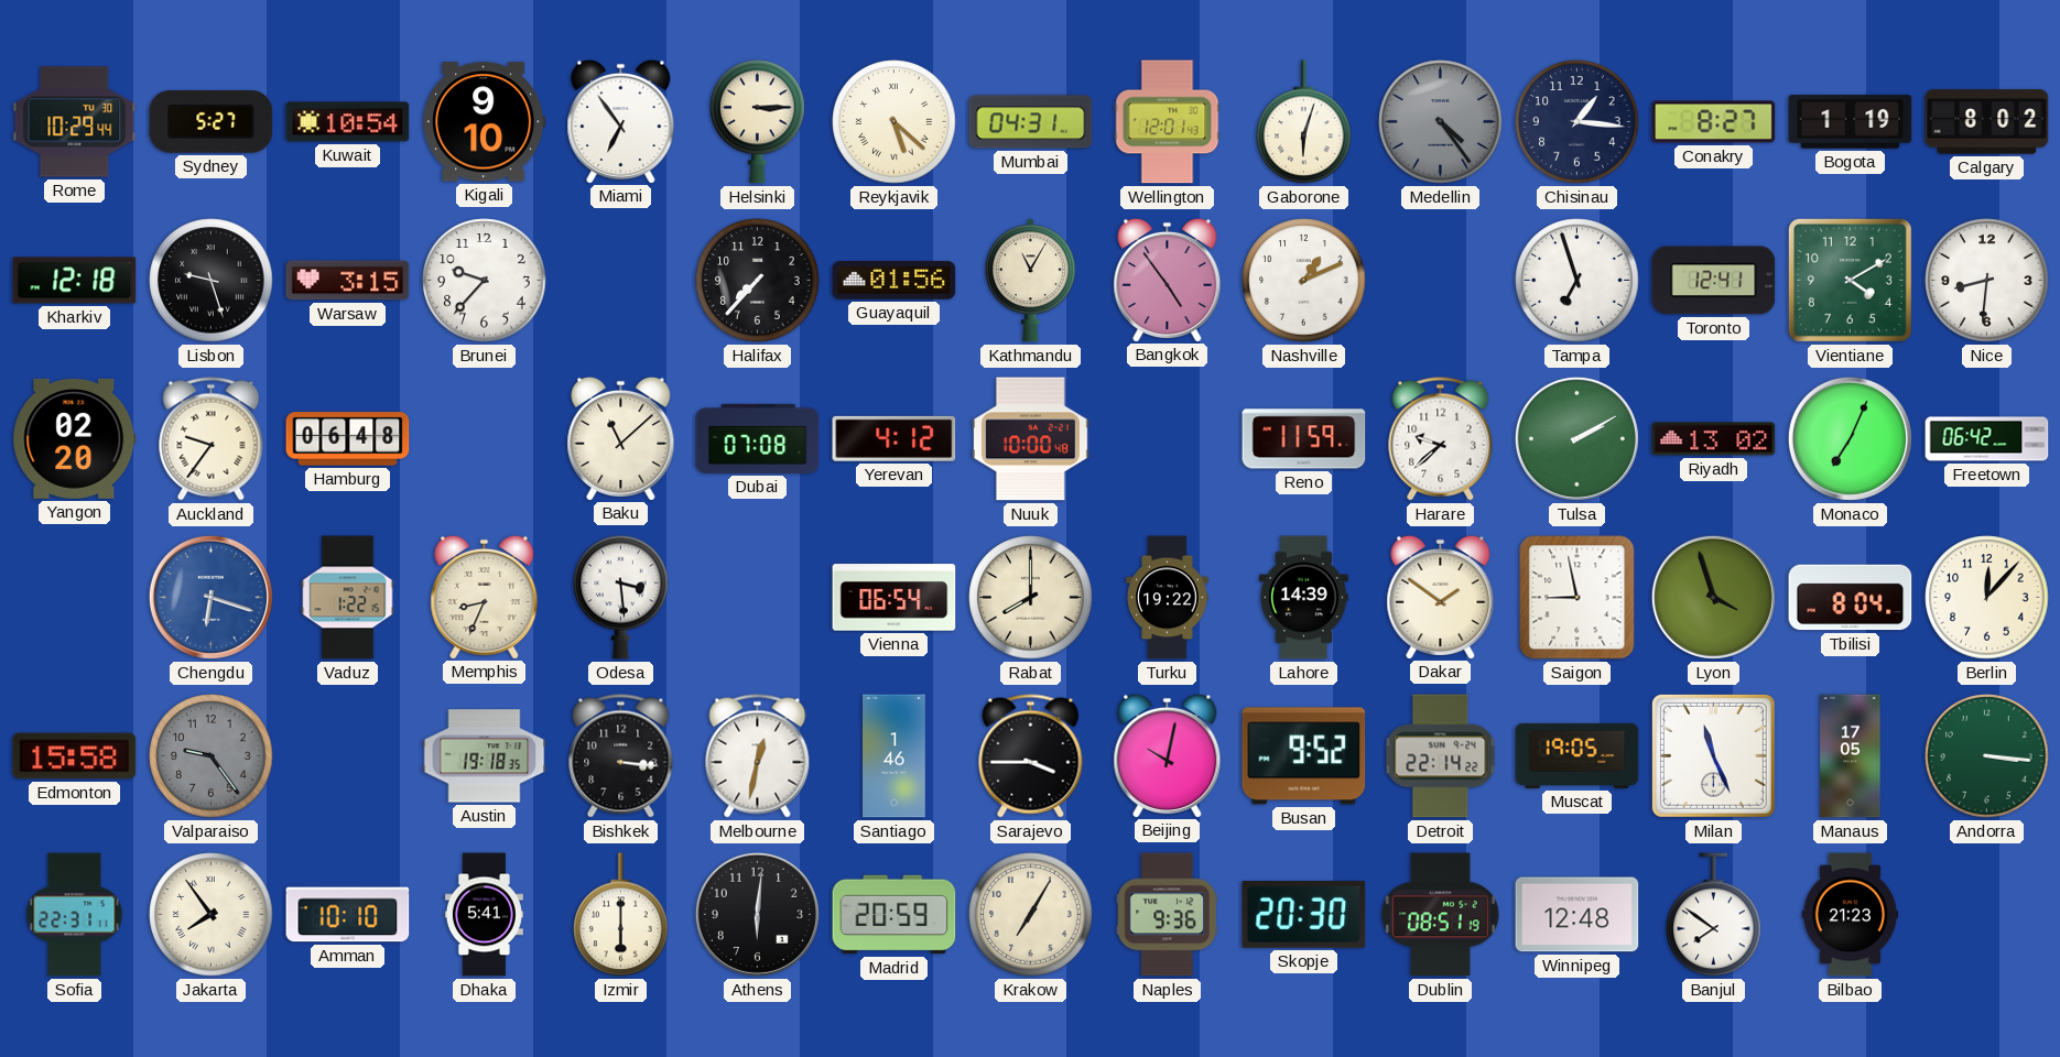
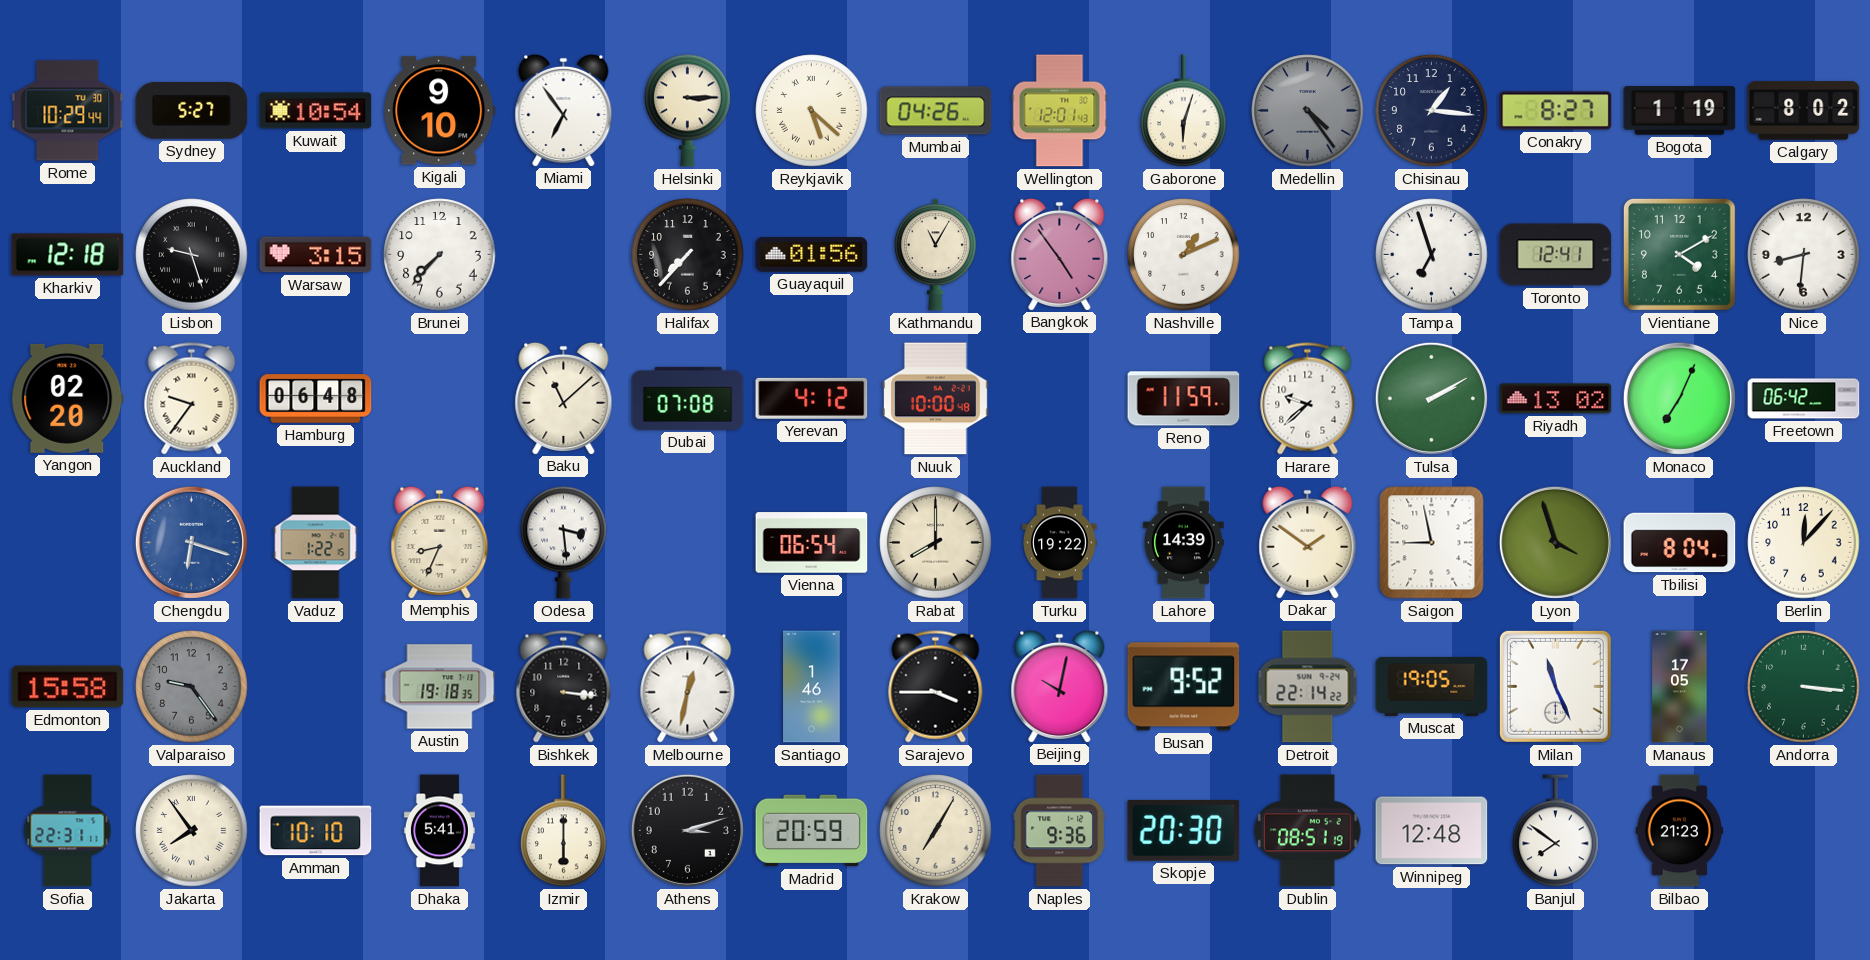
Mumbai: 04:31 -> 04:26 (936, 111)
Brunei: 9:37 -> 7:37 (440, 255)
Athens: 6:01 -> 3:12 (687, 830)
